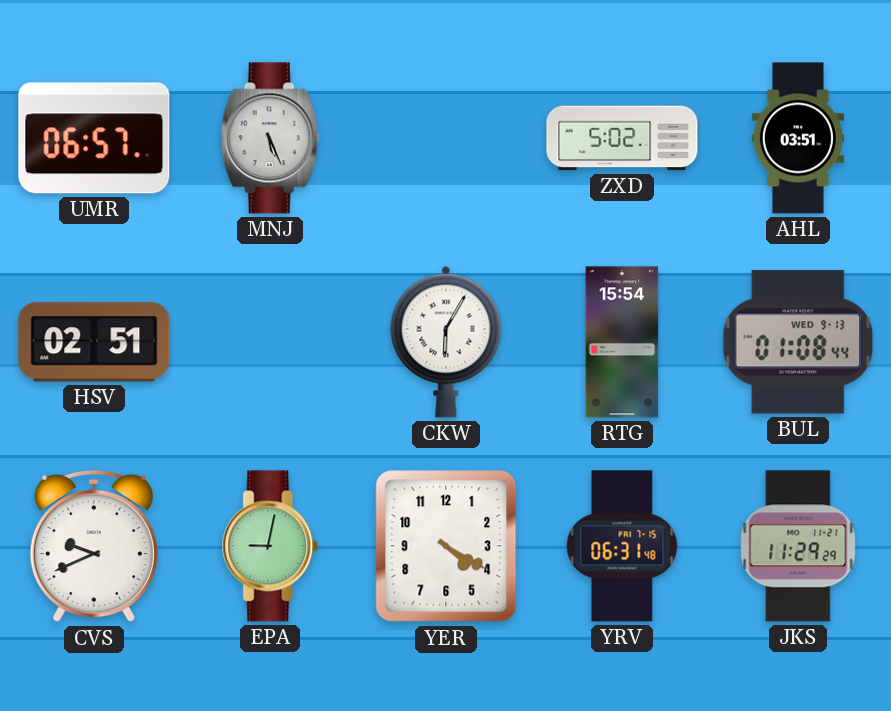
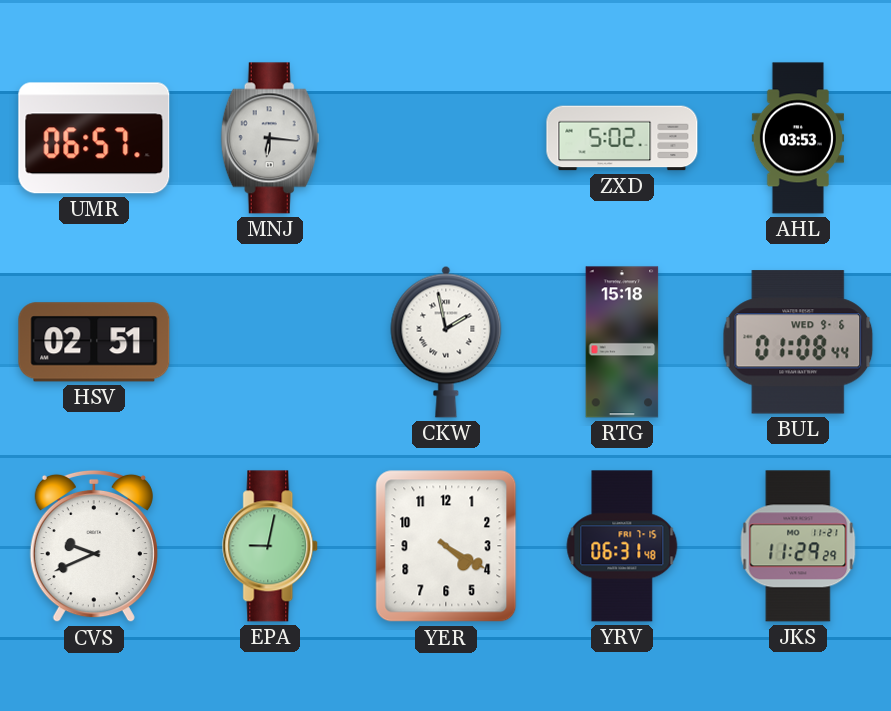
MNJ: 5:26 -> 6:16 (270, 138)
AHL: 03:51 -> 03:53 (798, 138)
CKW: 6:05 -> 1:58 (446, 342)
RTG: 15:54 -> 15:18 (622, 342)
BUL date: WED 9-13 -> WED 9-6 (798, 342)
